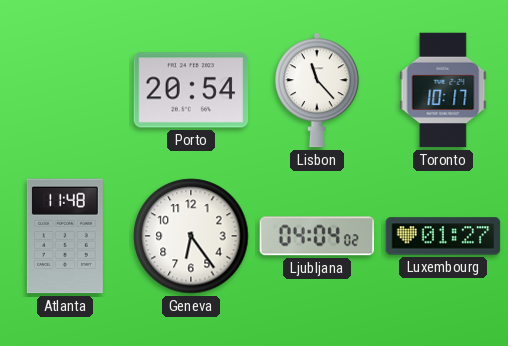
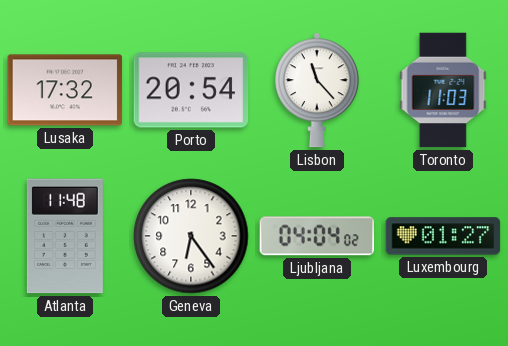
Lusaka: none -> 17:32 (65, 90)
Toronto: 10:17 -> 11:03 (443, 90)
